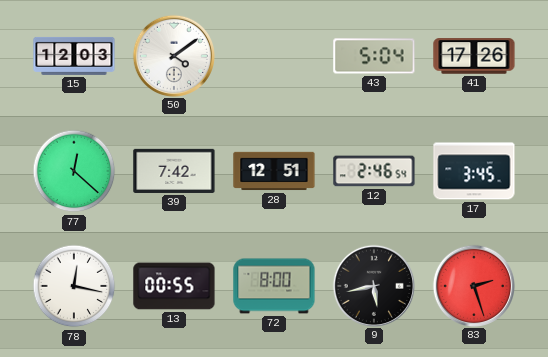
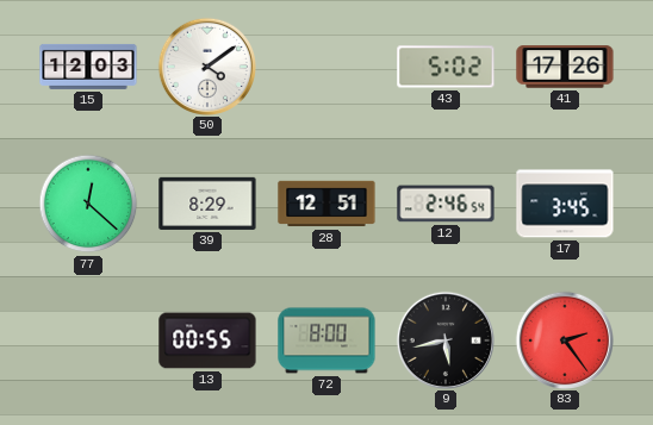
43: 5:04 -> 5:02 (446, 67)
39: 7:42 -> 8:29 (207, 204)
78: 12:17 -> none (74, 286)
83: 2:27 -> 2:24 (564, 339)
